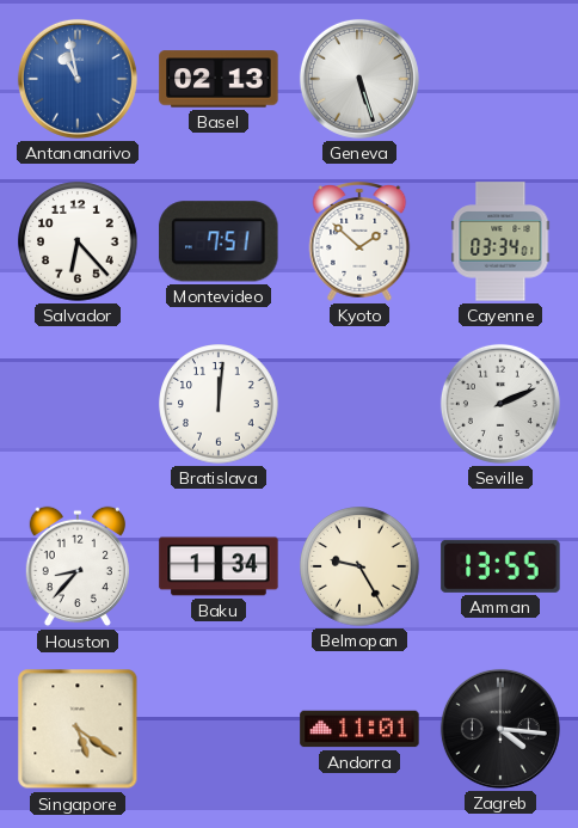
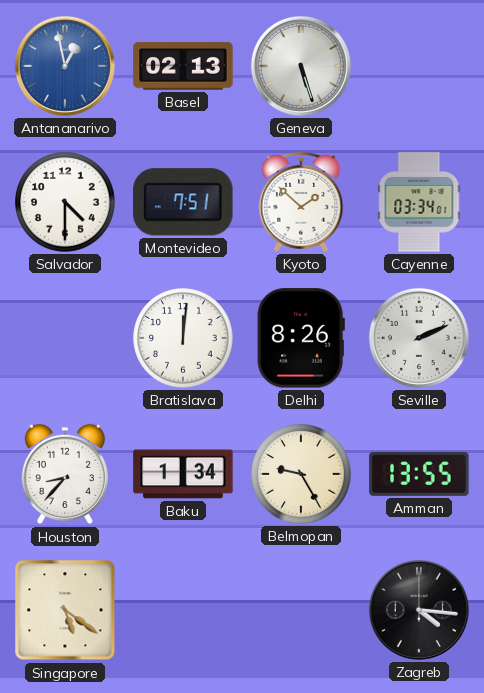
Antananarivo: 10:58 -> 12:58 (65, 66)
Salvador: 6:23 -> 4:30 (65, 202)
Delhi: none -> 8:26 (301, 338)
Andorra: 11:01 -> none (359, 729)
